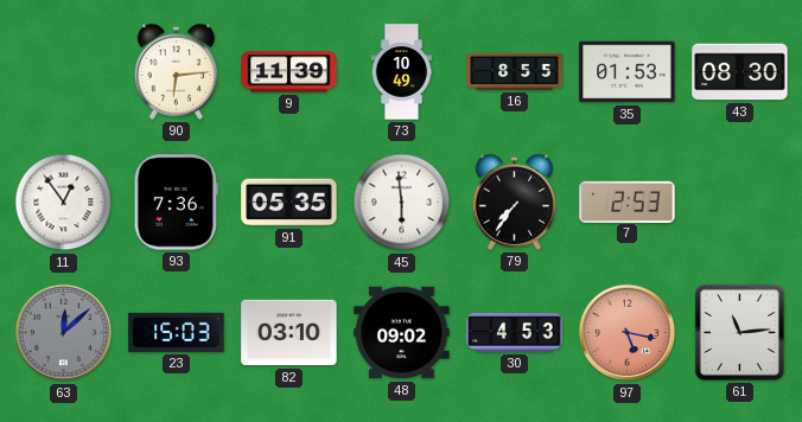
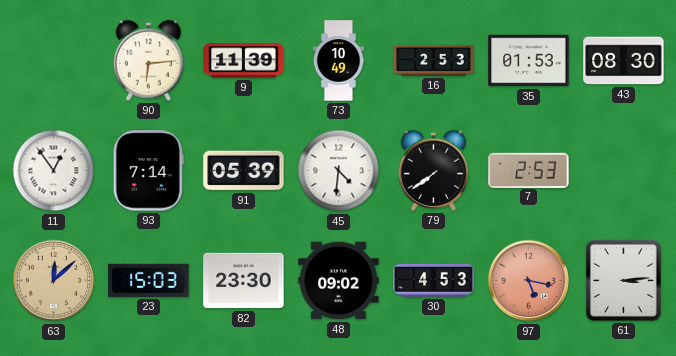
16: 8:55 -> 2:53 (434, 60)
93: 7:36 -> 7:14 (148, 171)
91: 05:35 -> 05:39 (244, 171)
45: 5:59 -> 4:31 (339, 171)
79: 7:36 -> 7:39 (434, 170)
63 dial: grey -> champagne (54, 281)
82: 03:10 -> 23:30 (244, 281)
61: 11:14 -> 3:14 (623, 280)
